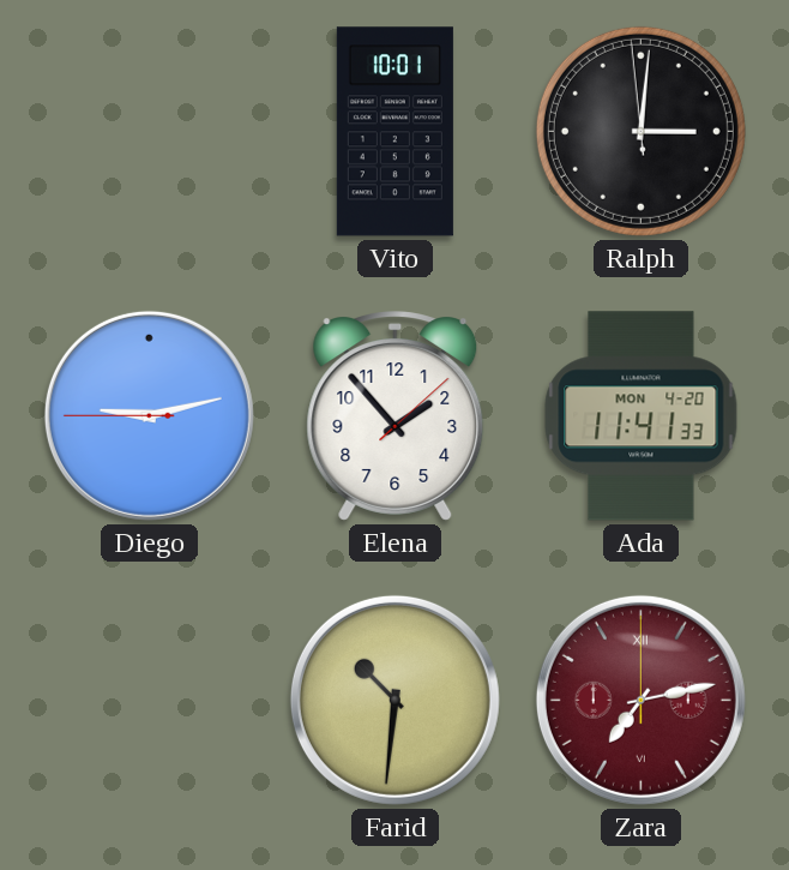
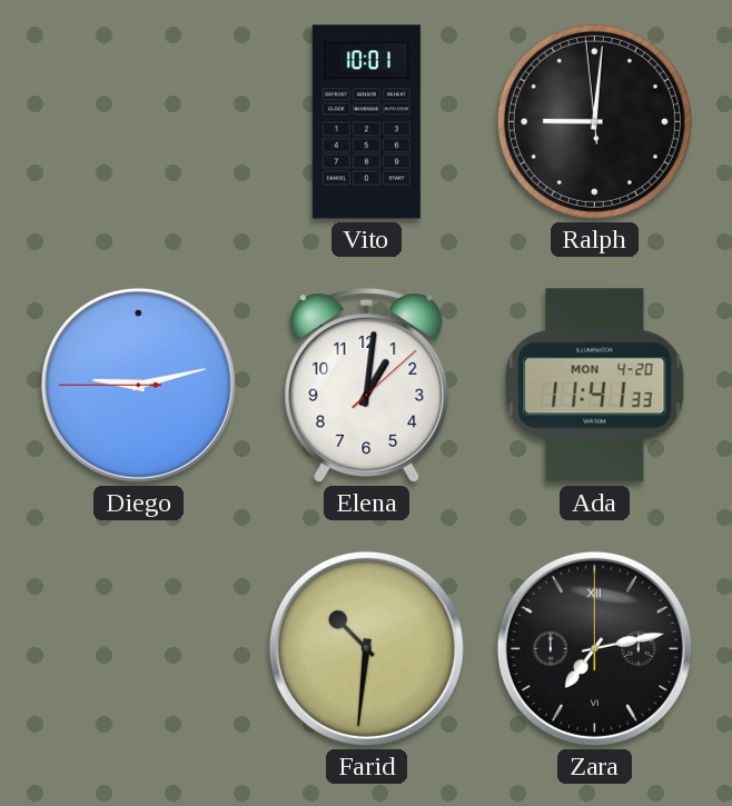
Ralph: 3:00 -> 9:00 (594, 121)
Elena: 1:53 -> 1:01 (367, 386)
Zara dial: burgundy -> black (594, 648)
